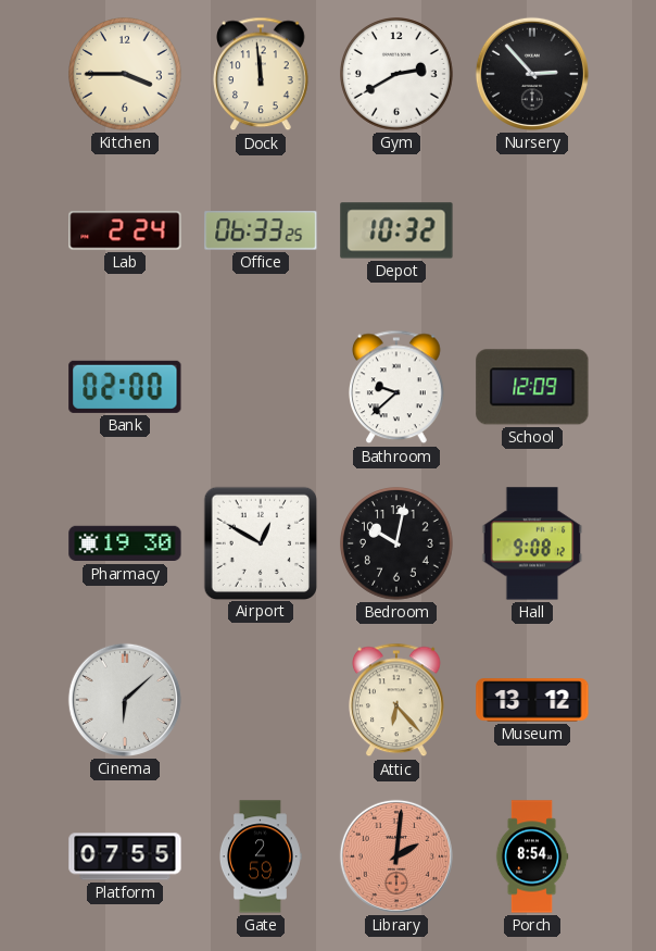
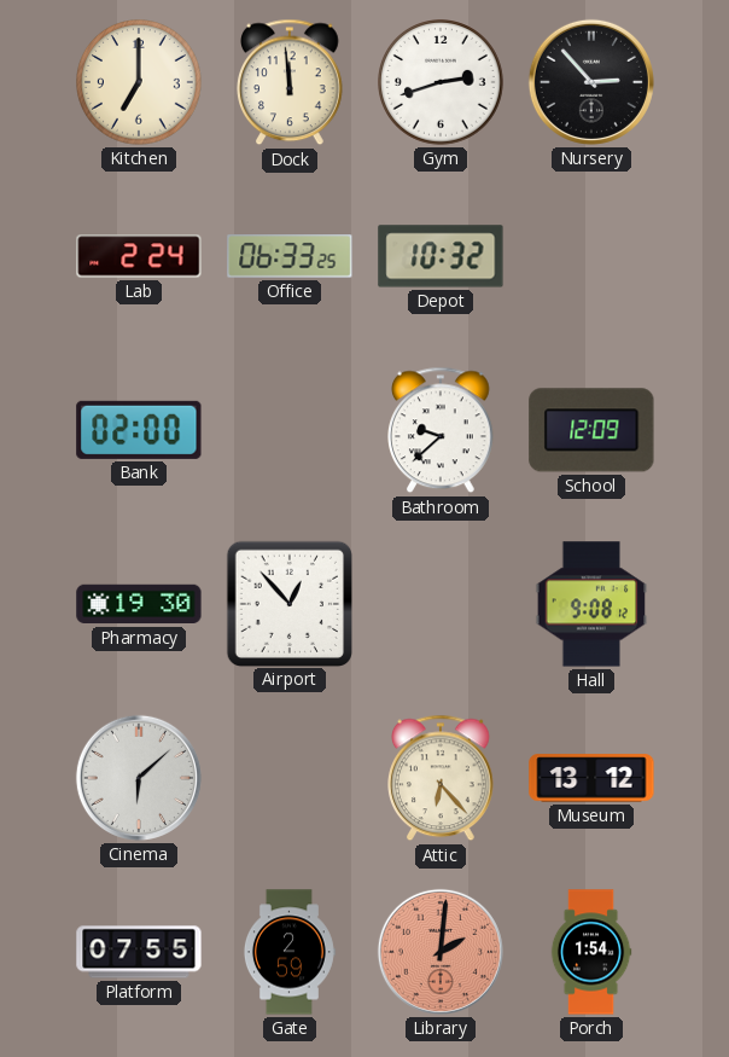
Kitchen: 3:45 -> 7:00 (140, 83)
Gym: 2:40 -> 2:42 (442, 83)
Airport: 12:50 -> 12:53 (288, 603)
Bedroom: 10:02 -> none (398, 545)
Porch: 8:54 -> 1:54 (591, 952)
